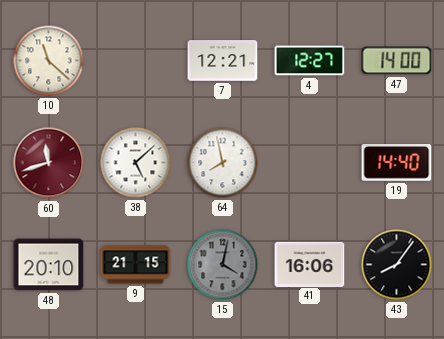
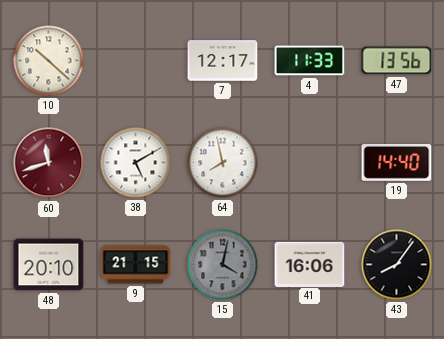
10: 11:22 -> 10:22 (49, 61)
7: 12:21 -> 12:17 (223, 61)
4: 12:27 -> 11:33 (310, 61)
47: 14:00 -> 13:56 (397, 61)
38: 5:08 -> 5:10 (136, 163)
